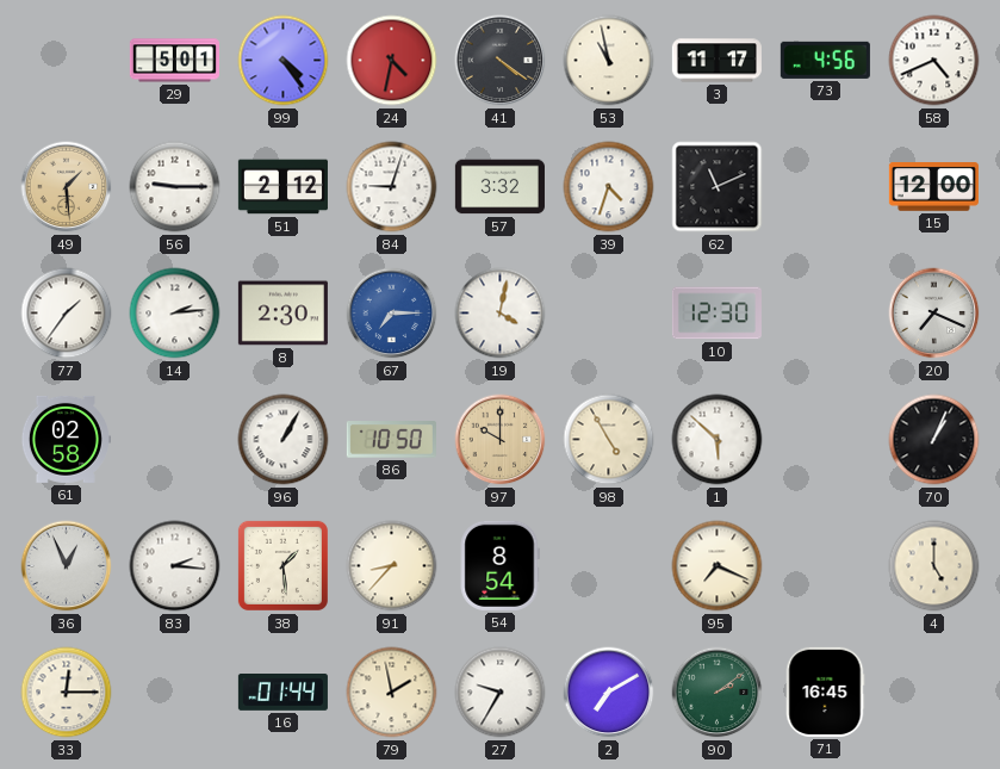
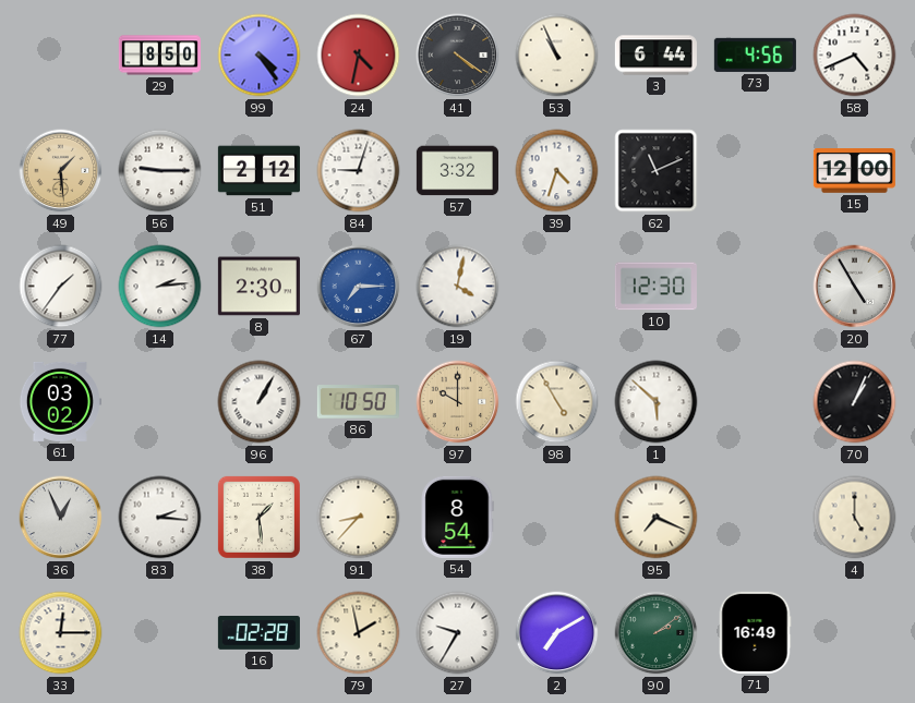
29: 5:01 -> 8:50 (159, 56)
53: 10:58 -> 10:56 (557, 56)
3: 11:17 -> 6:44 (655, 56)
20: 7:19 -> 4:55 (855, 287)
61: 02:58 -> 03:02 (60, 401)
16: 01:44 -> 02:28 (258, 633)
71: 16:45 -> 16:49 (755, 632)
